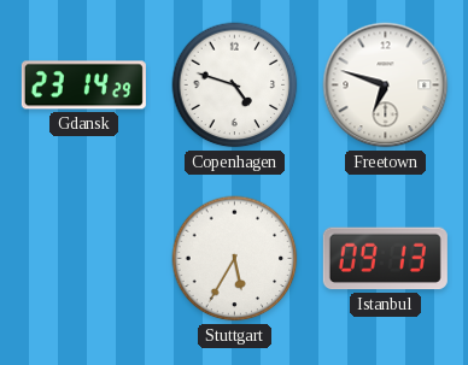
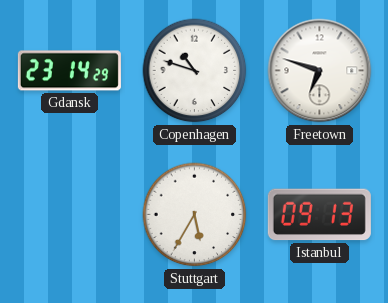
Copenhagen: 4:48 -> 10:48 (195, 71)
